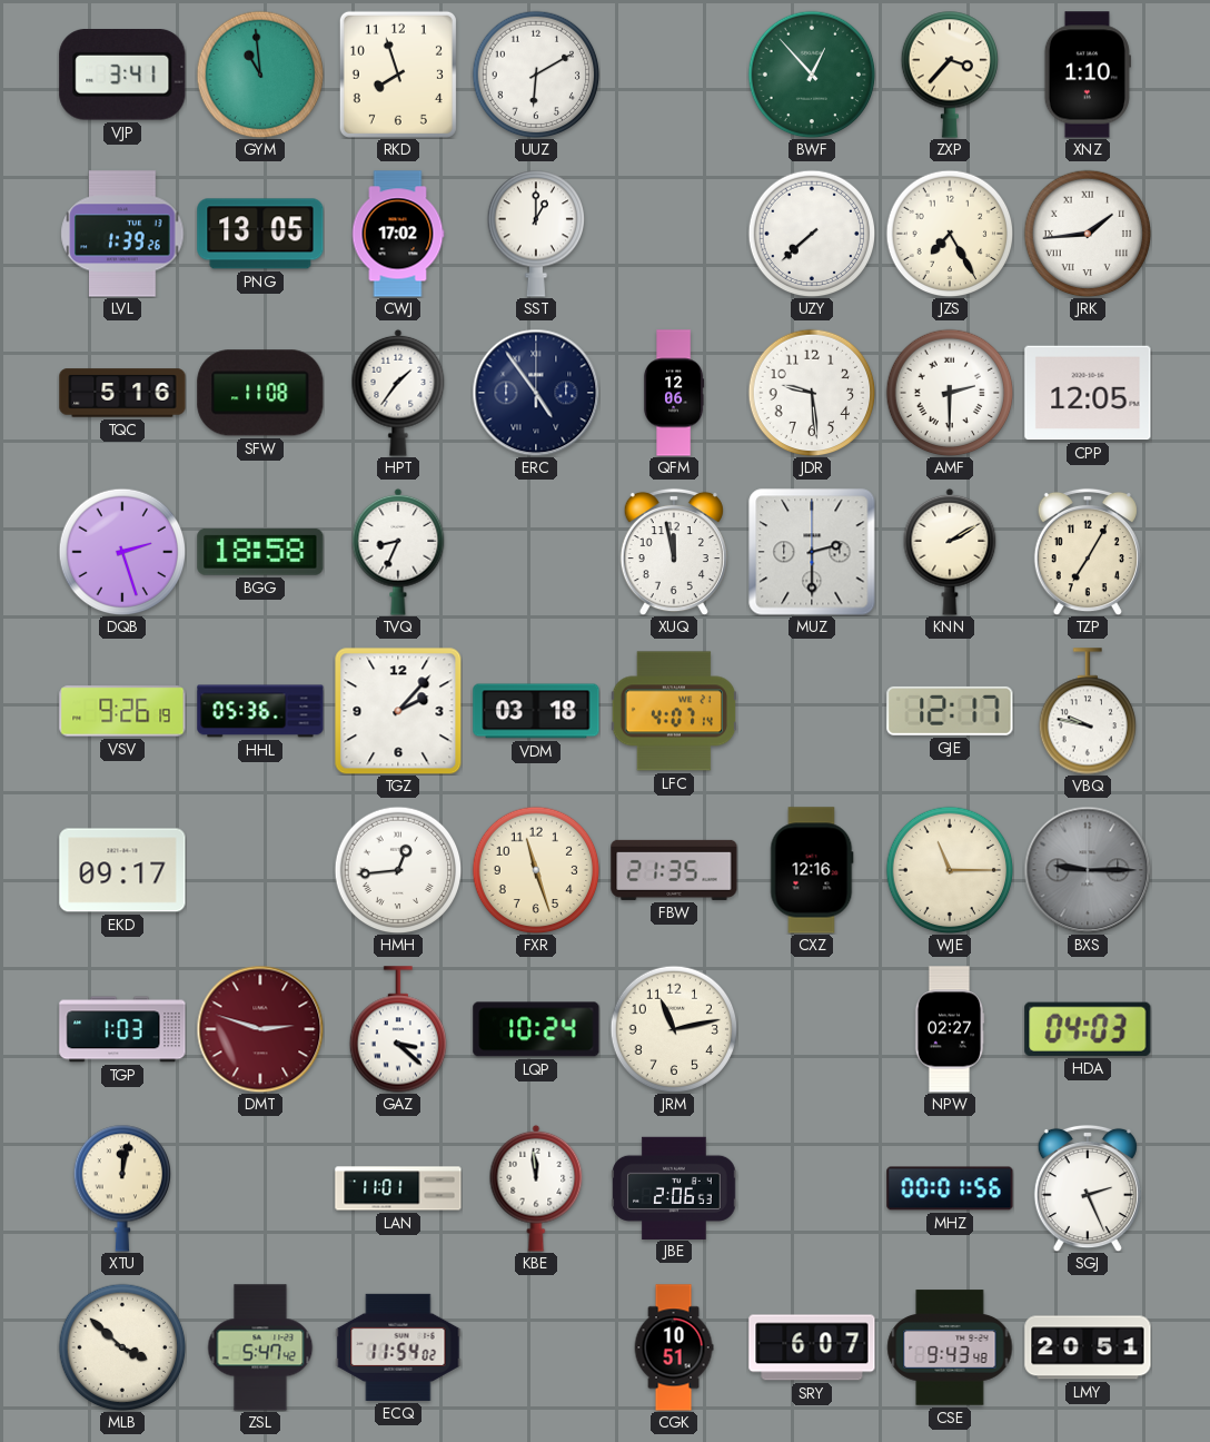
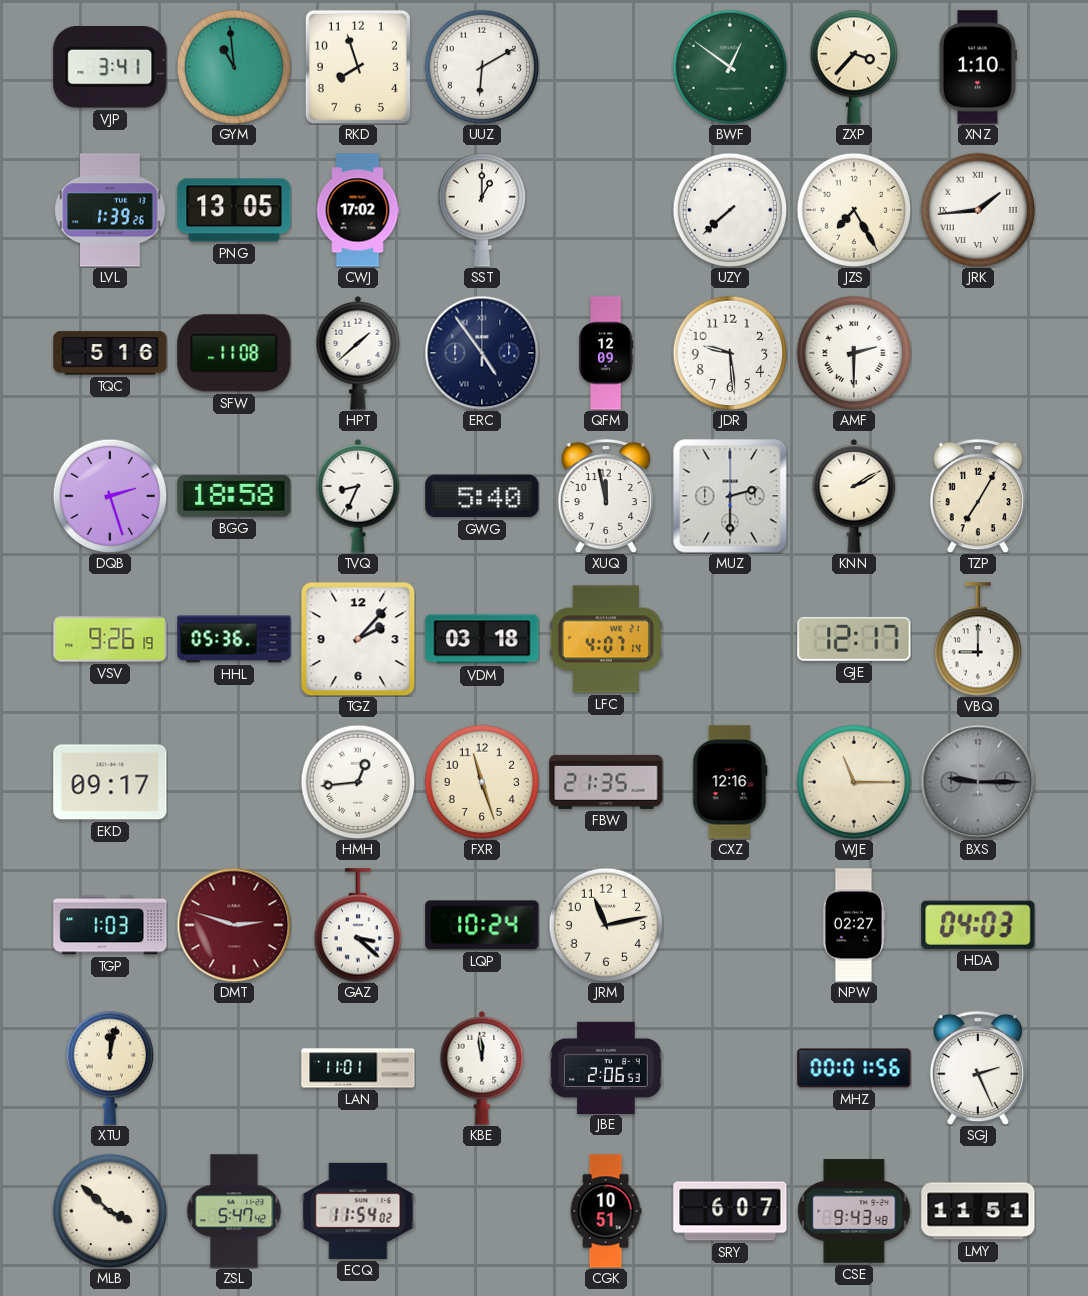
BWF: 12:53 -> 12:51 (730, 67)
HPT: 1:36 -> 1:38 (358, 353)
QFM: 12:06 -> 12:09 (606, 353)
CPP: 12:05 -> none (1088, 393)
GWG: none -> 5:40 (482, 496)
VBQ: 9:47 -> 9:00 (977, 639)
LMY: 20:51 -> 11:51 (978, 1211)
